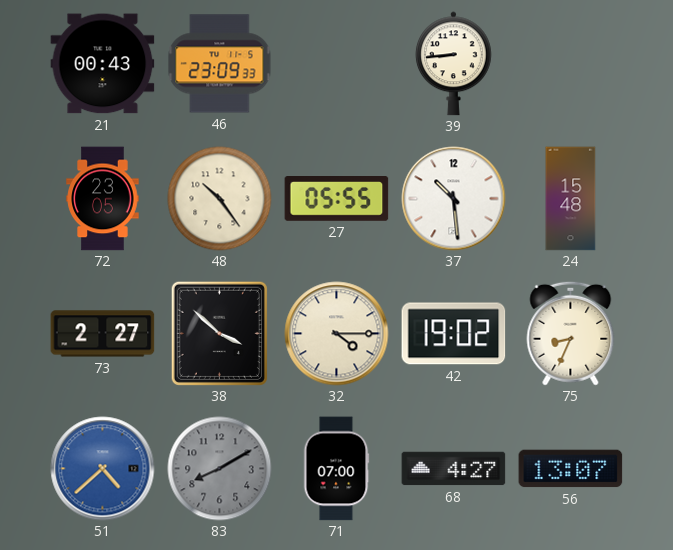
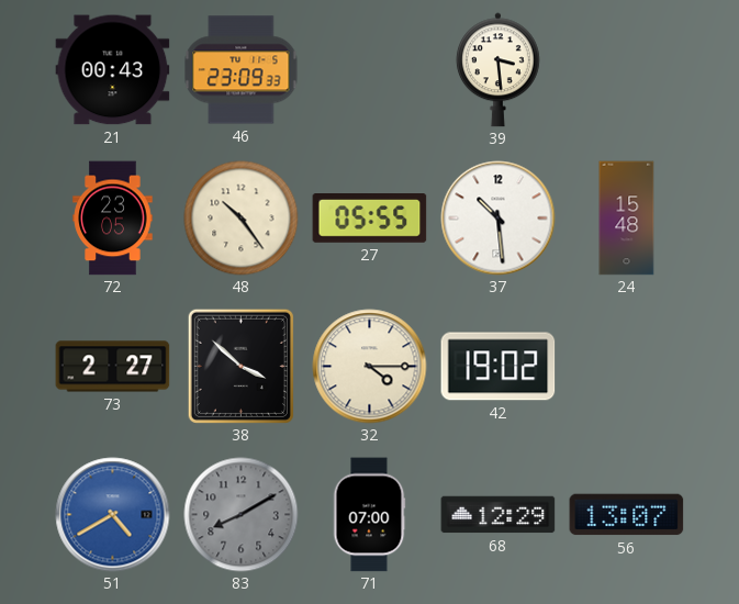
39: 8:44 -> 3:29 (499, 70)
75: 8:34 -> none (571, 333)
51: 4:38 -> 4:40 (113, 515)
68: 4:27 -> 12:29 (499, 515)
